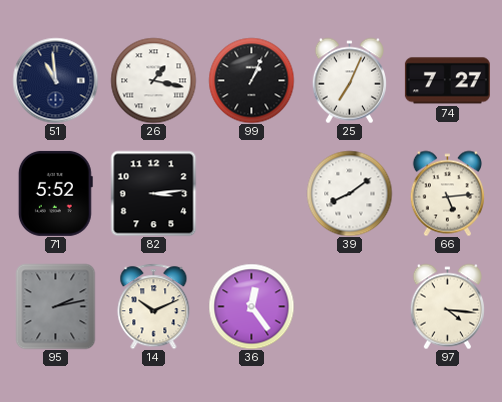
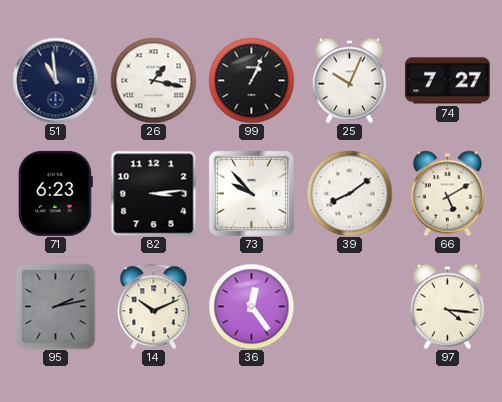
25: 7:04 -> 10:04 (349, 80)
71: 5:52 -> 6:23 (55, 193)
73: none -> 9:53 (251, 193)
66: 5:14 -> 5:10 (447, 193)
